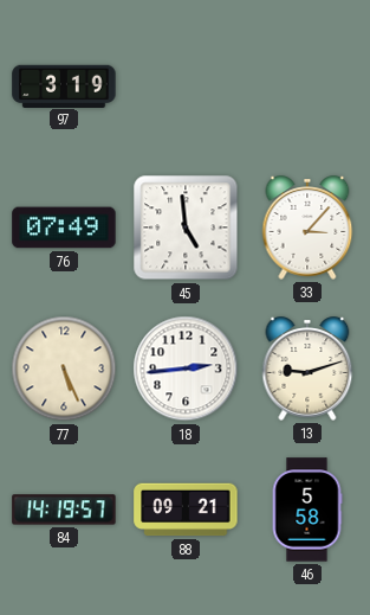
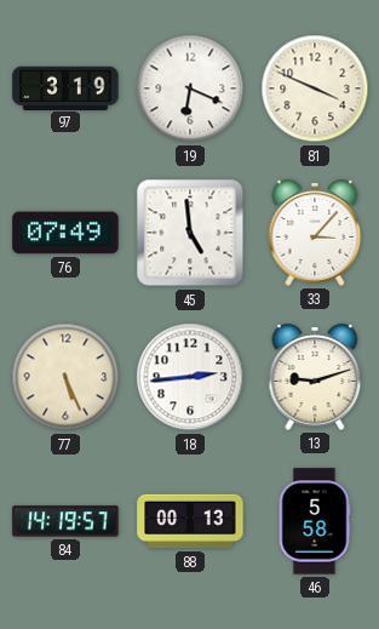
19: none -> 6:19 (190, 88)
81: none -> 3:49 (315, 88)
88: 09:21 -> 00:13 (190, 521)
